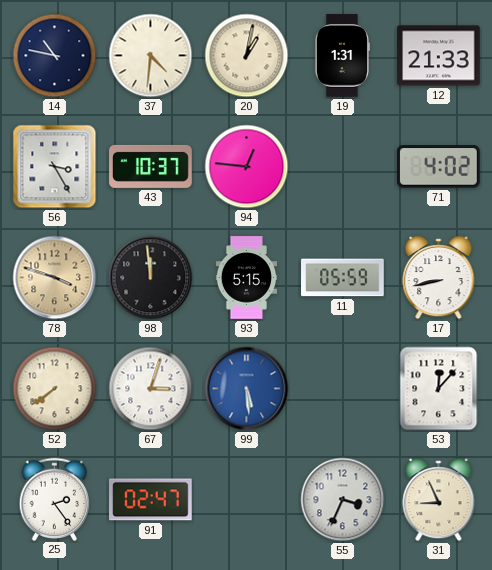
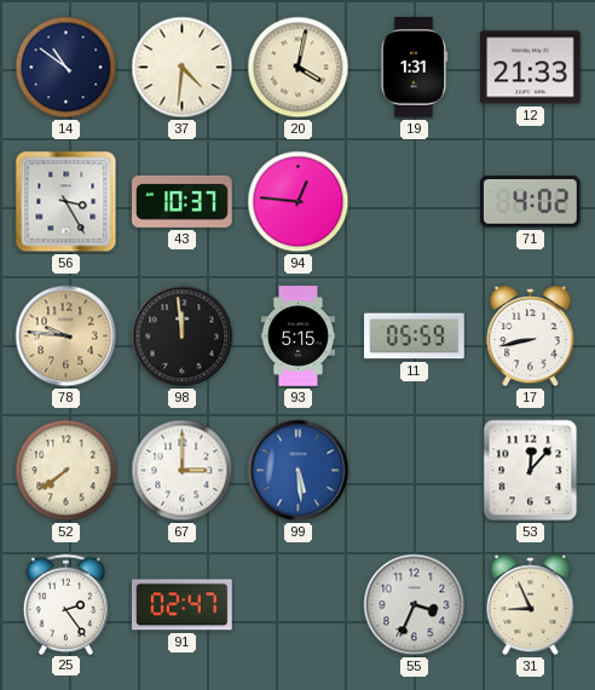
14: 10:47 -> 10:51 (67, 68)
20: 1:02 -> 4:02 (299, 68)
78: 3:48 -> 9:46 (67, 337)
67: 3:03 -> 3:00 (183, 471)
